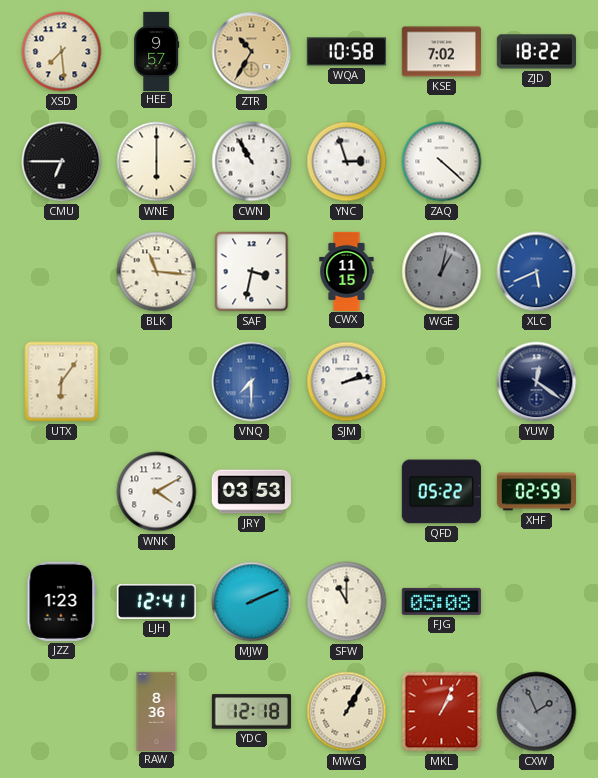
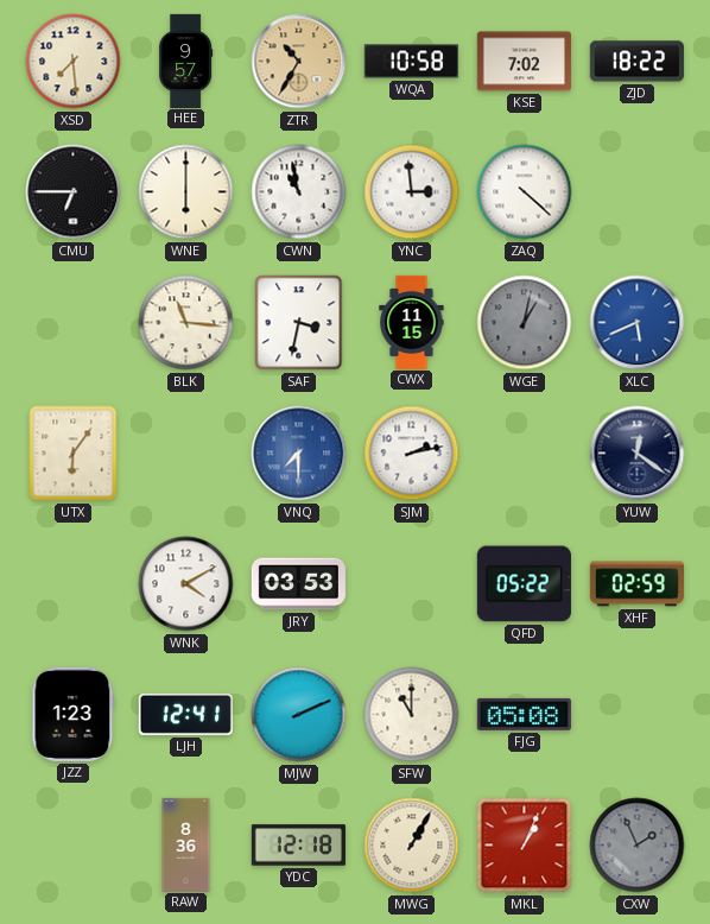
CWN: 10:55 -> 10:58 (299, 192)
YNC: 2:57 -> 2:59 (412, 192)
